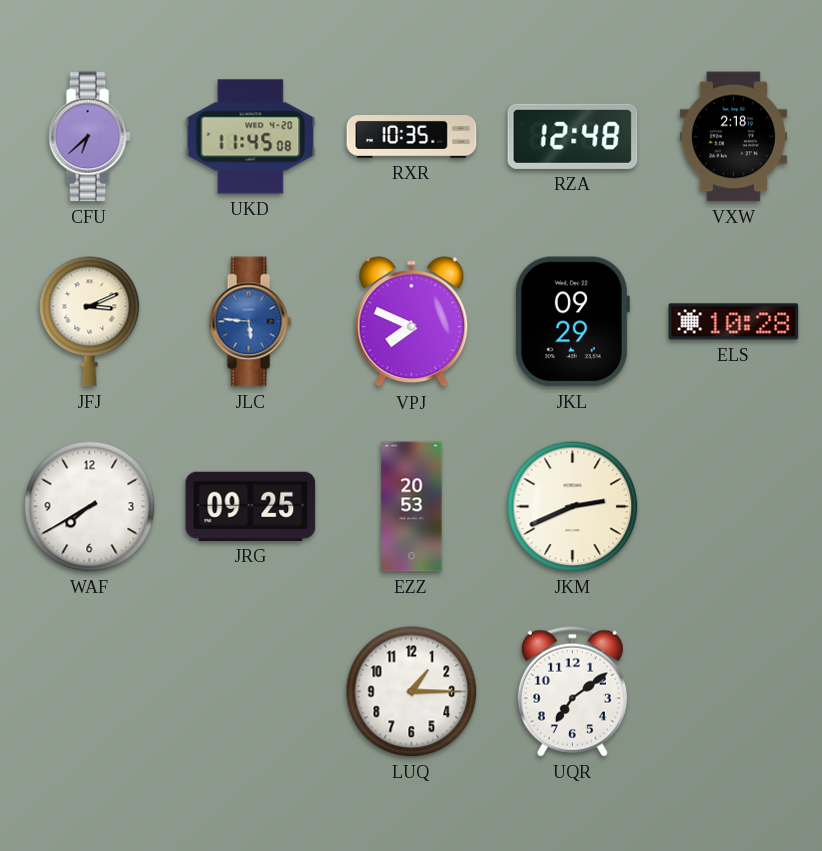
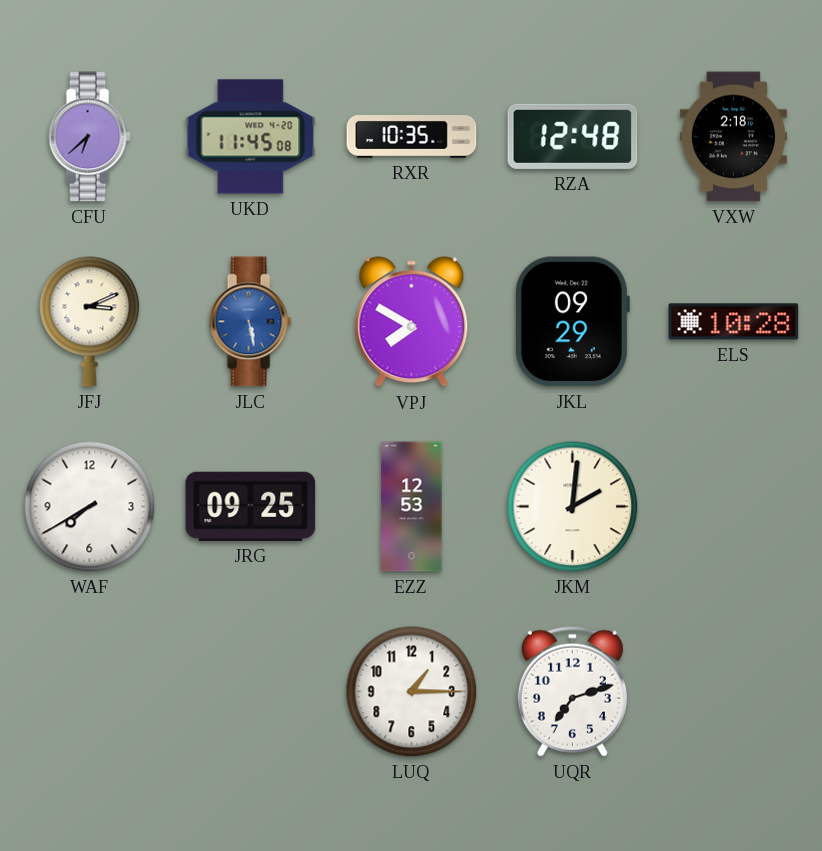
JLC: 5:46 -> 5:28 (250, 322)
VPJ: 7:49 -> 7:50 (412, 322)
EZZ: 20:53 -> 12:53 (412, 507)
JKM: 2:41 -> 2:01 (573, 507)
UQR: 7:09 -> 7:12 (572, 691)
